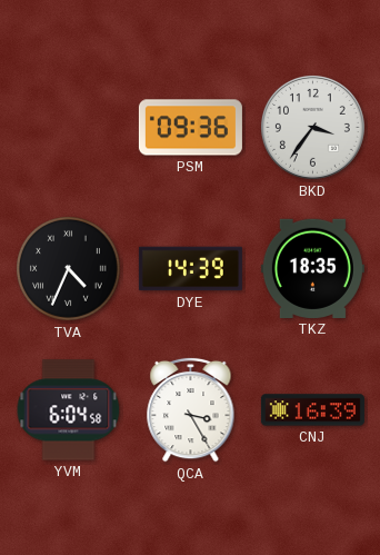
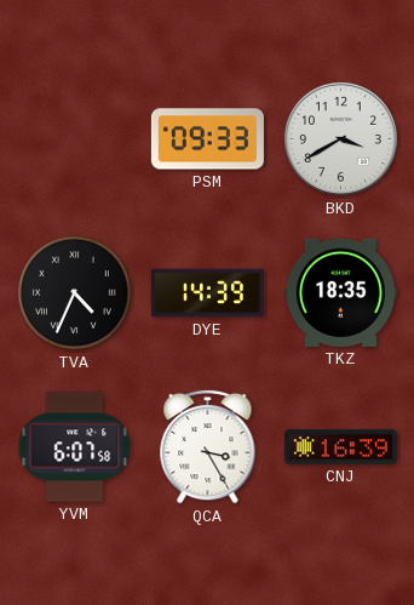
PSM: 09:36 -> 09:33 (207, 139)
BKD: 3:36 -> 3:40 (340, 138)
YVM: 6:04 -> 6:07 (75, 447)
